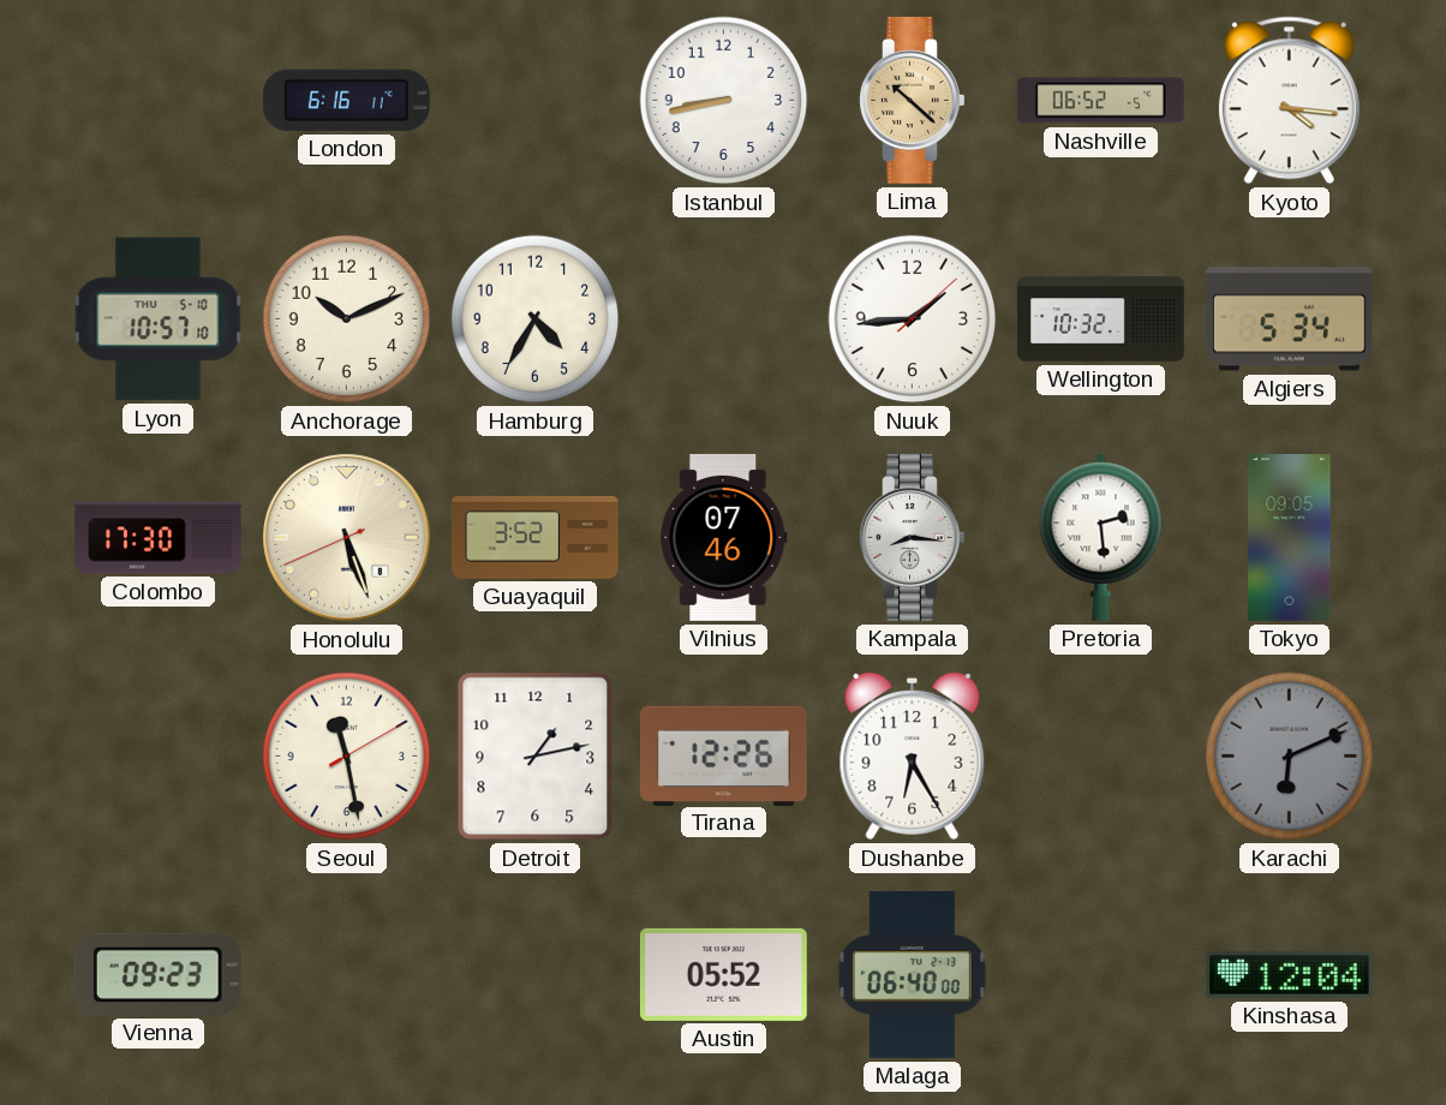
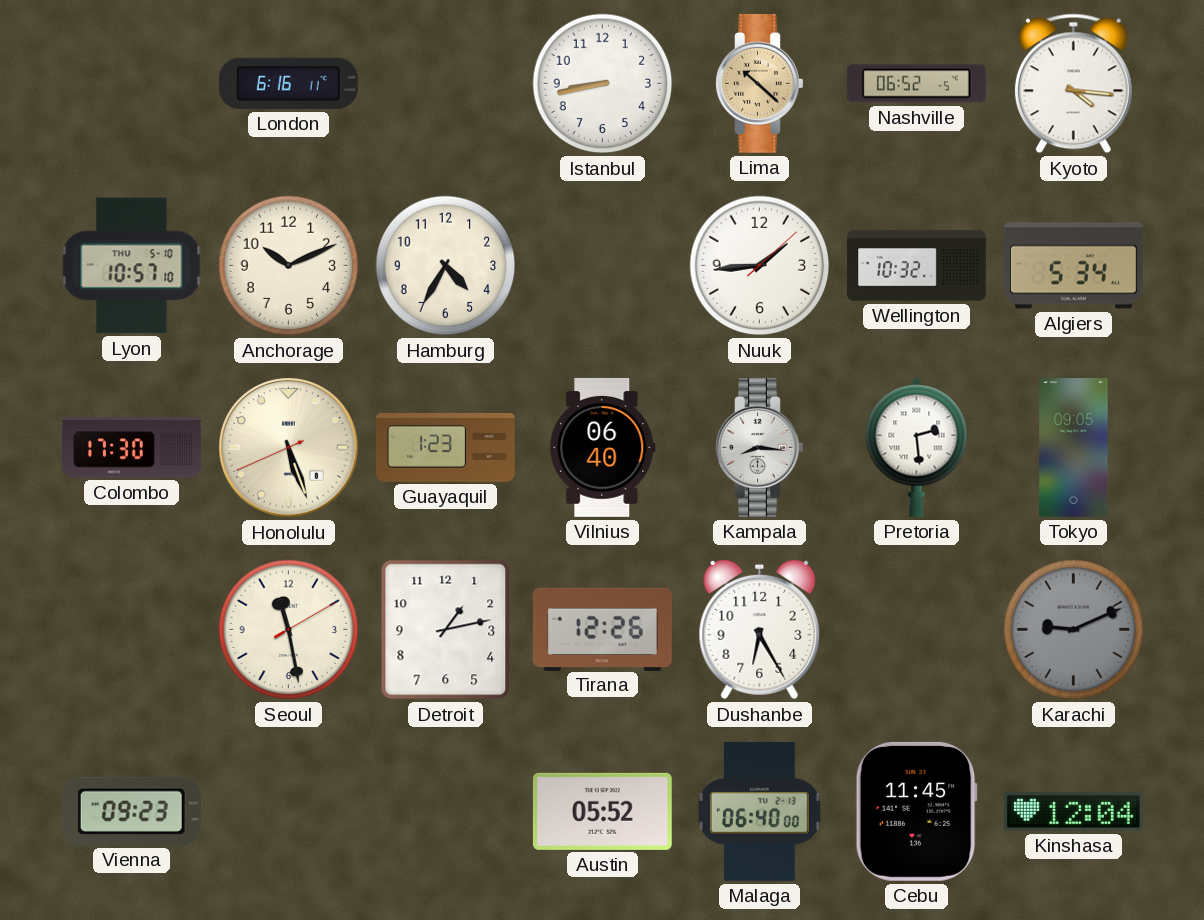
Guayaquil: 3:52 -> 1:23 (446, 447)
Vilnius: 07:46 -> 06:40 (603, 447)
Karachi: 6:11 -> 9:11 (1074, 630)
Cebu: none -> 11:45 (916, 811)
